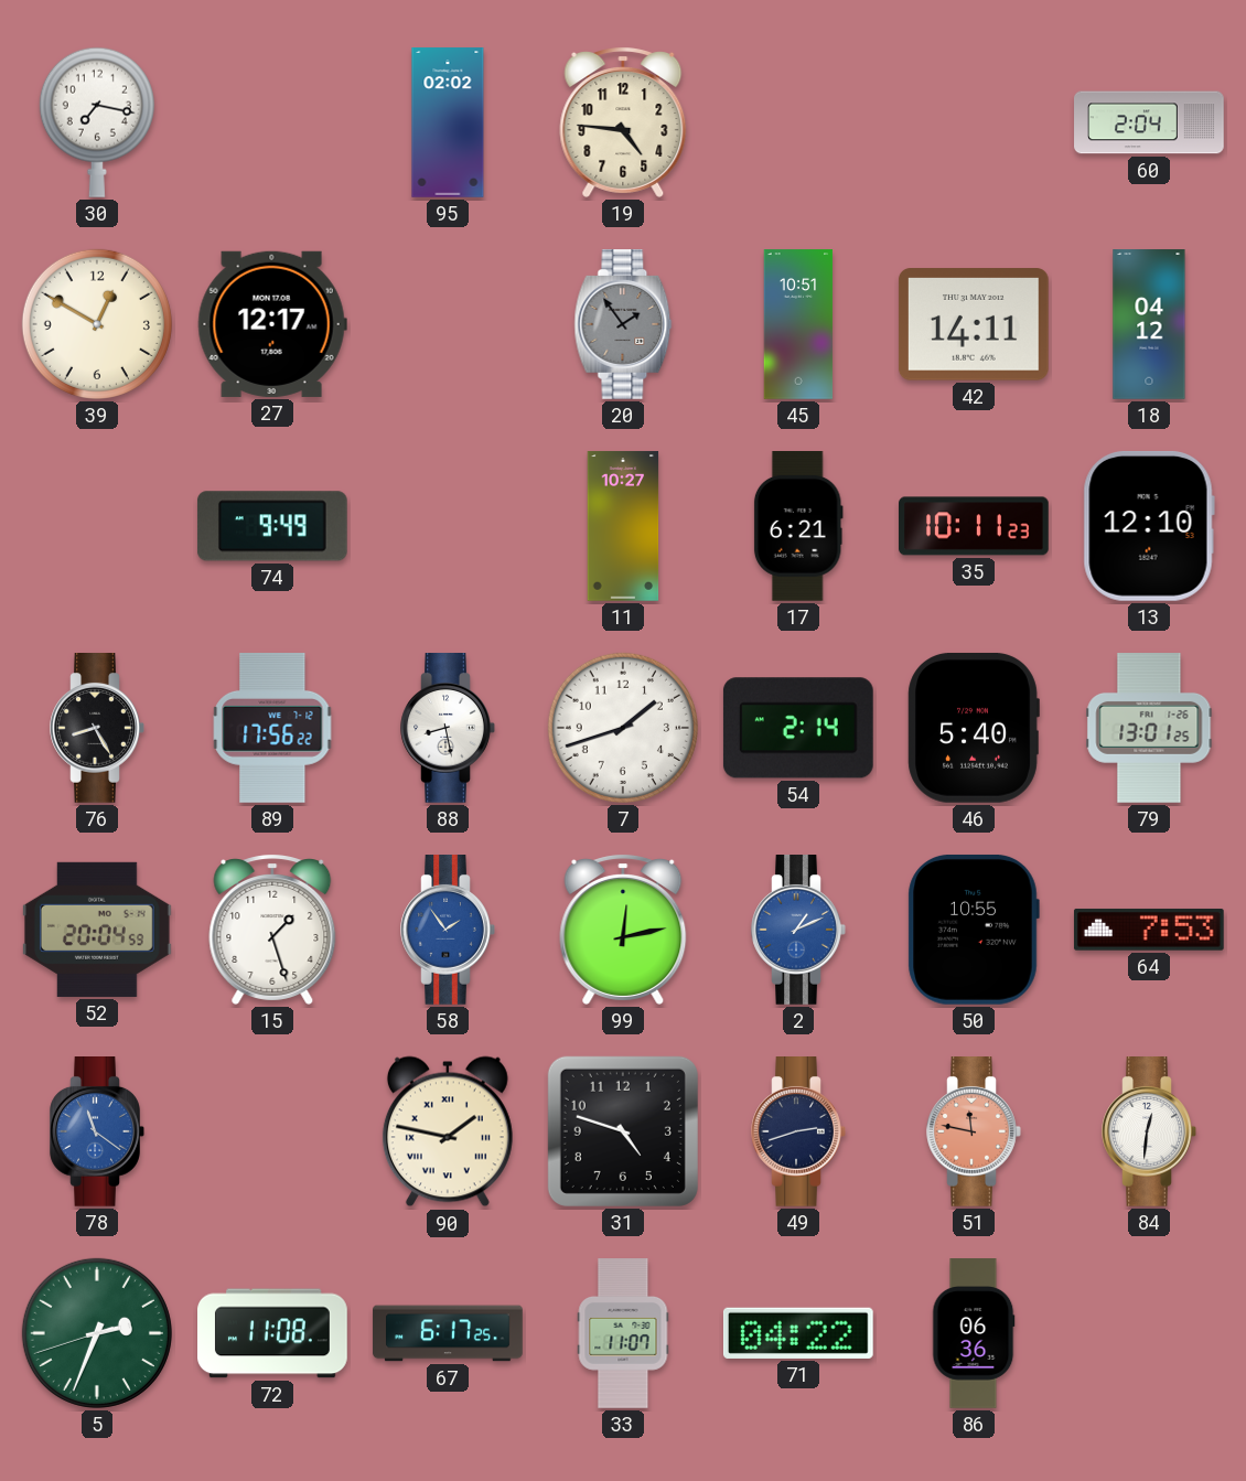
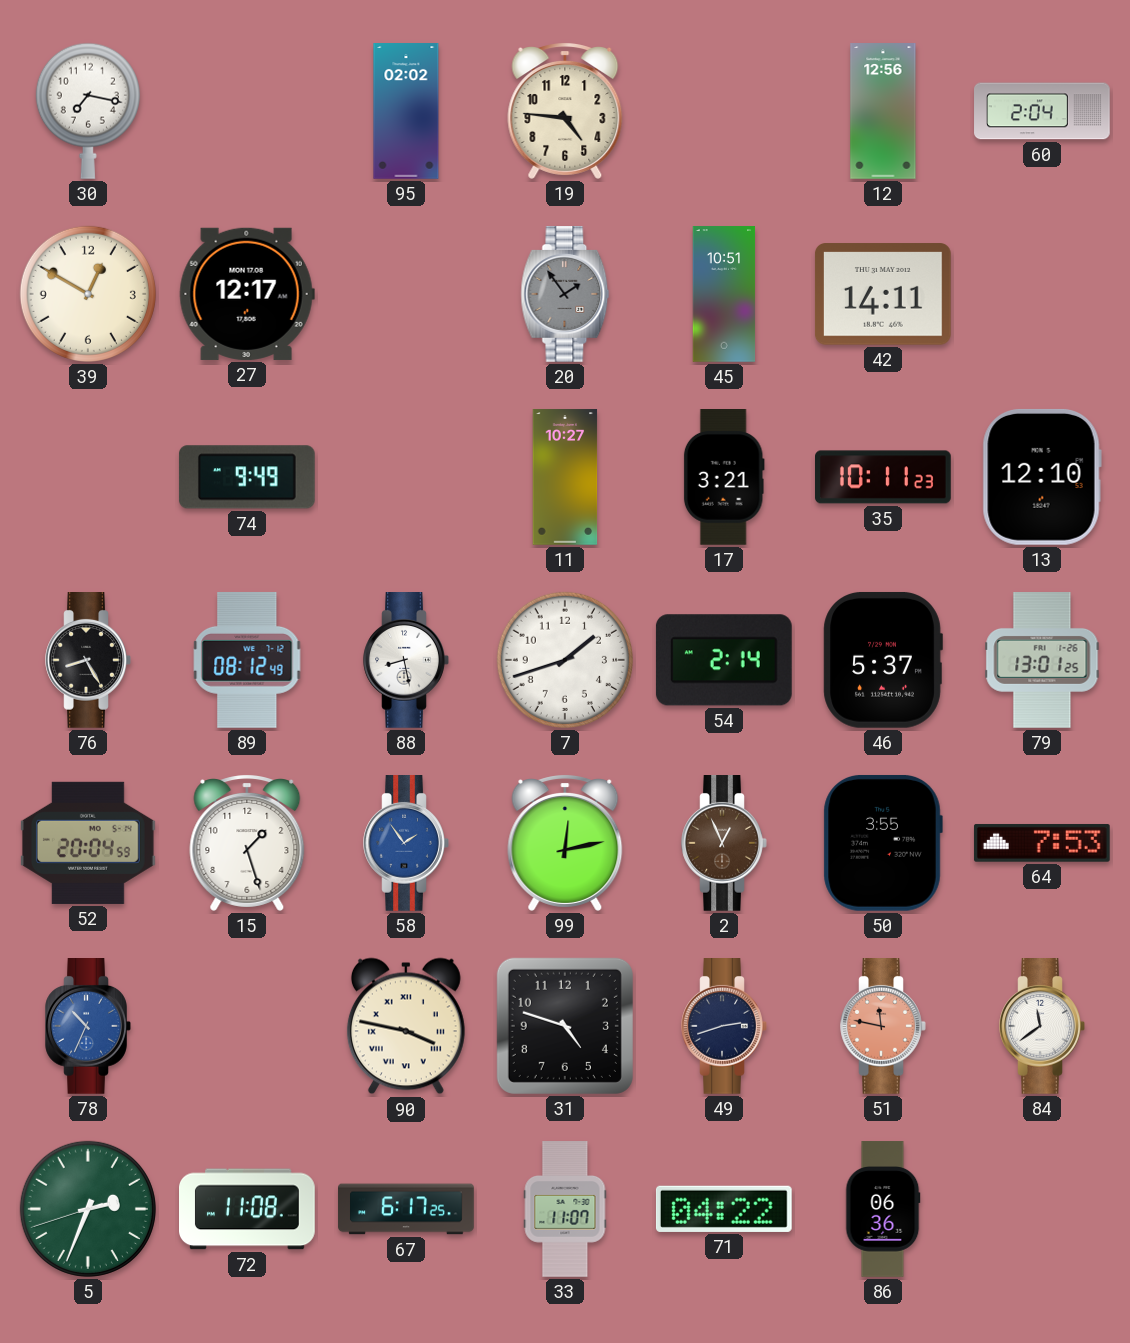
12: none -> 12:56 (883, 111)
18: 04:12 -> none (1149, 324)
17: 6:21 -> 3:21 (724, 478)
89: 17:56 -> 08:12 (247, 660)
46: 5:40 -> 5:37 (883, 660)
2: 1:11 -> 12:56 (724, 844)
2 dial: blue -> brown (724, 844)
50: 10:55 -> 3:55 (883, 843)
78: 11:21 -> 10:34 (88, 1027)
90: 1:47 -> 3:47 (406, 1026)
84: 12:31 -> 11:39 (1042, 1027)
